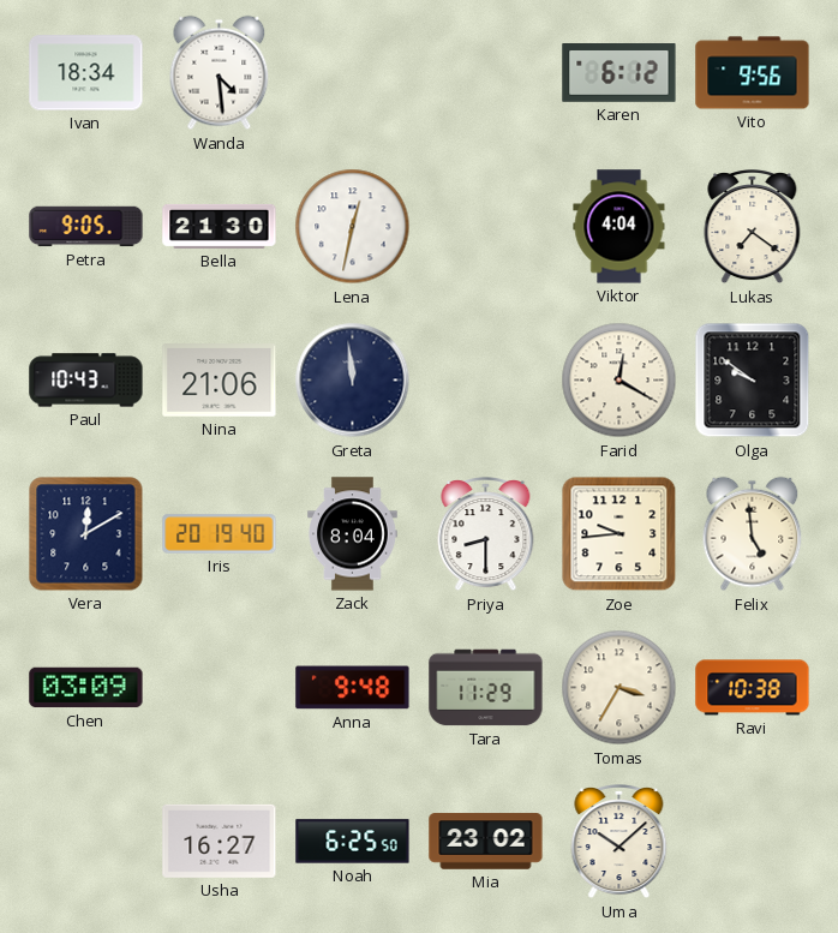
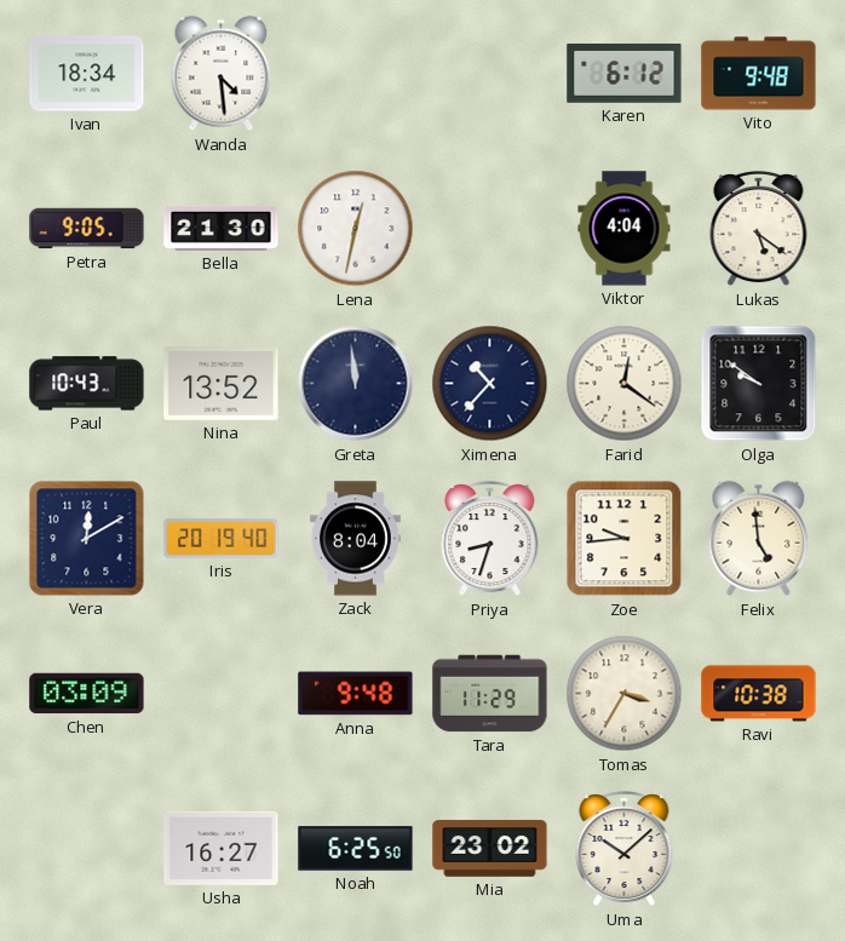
Vito: 9:56 -> 9:48 (759, 74)
Lukas: 7:21 -> 5:21 (759, 230)
Nina: 21:06 -> 13:52 (222, 384)
Ximena: none -> 10:37 (490, 384)
Farid: 12:20 -> 12:21 (625, 384)
Priya: 8:30 -> 8:33 (490, 540)
